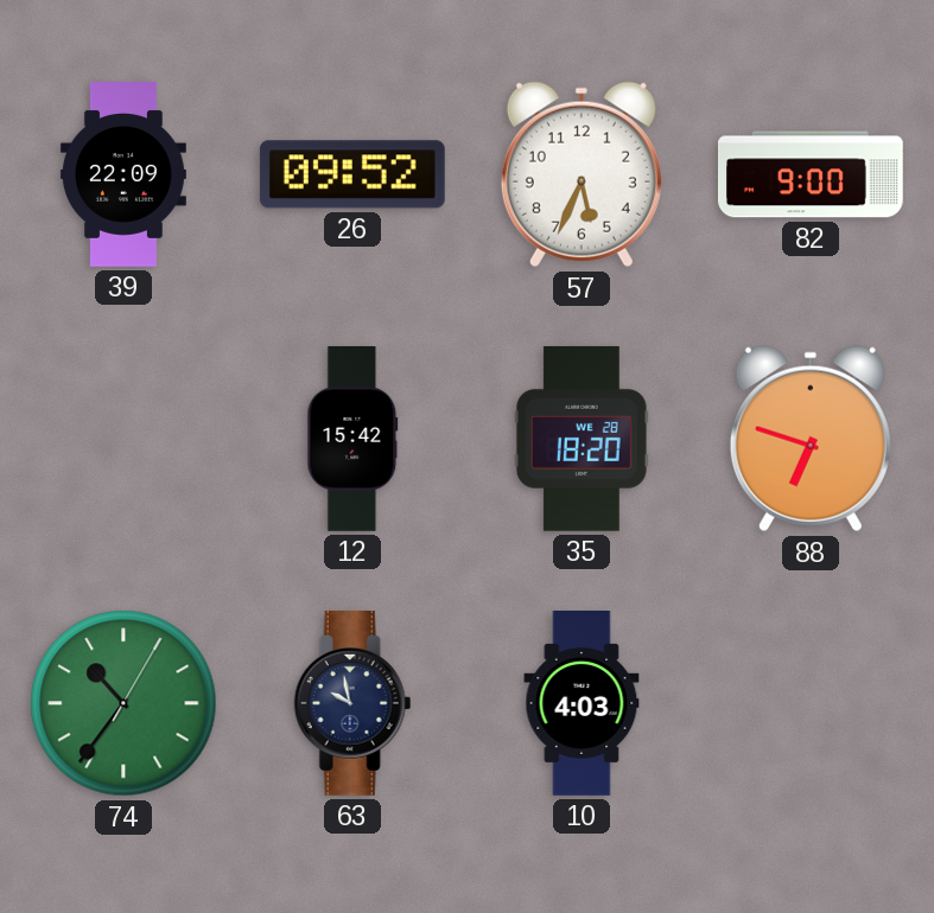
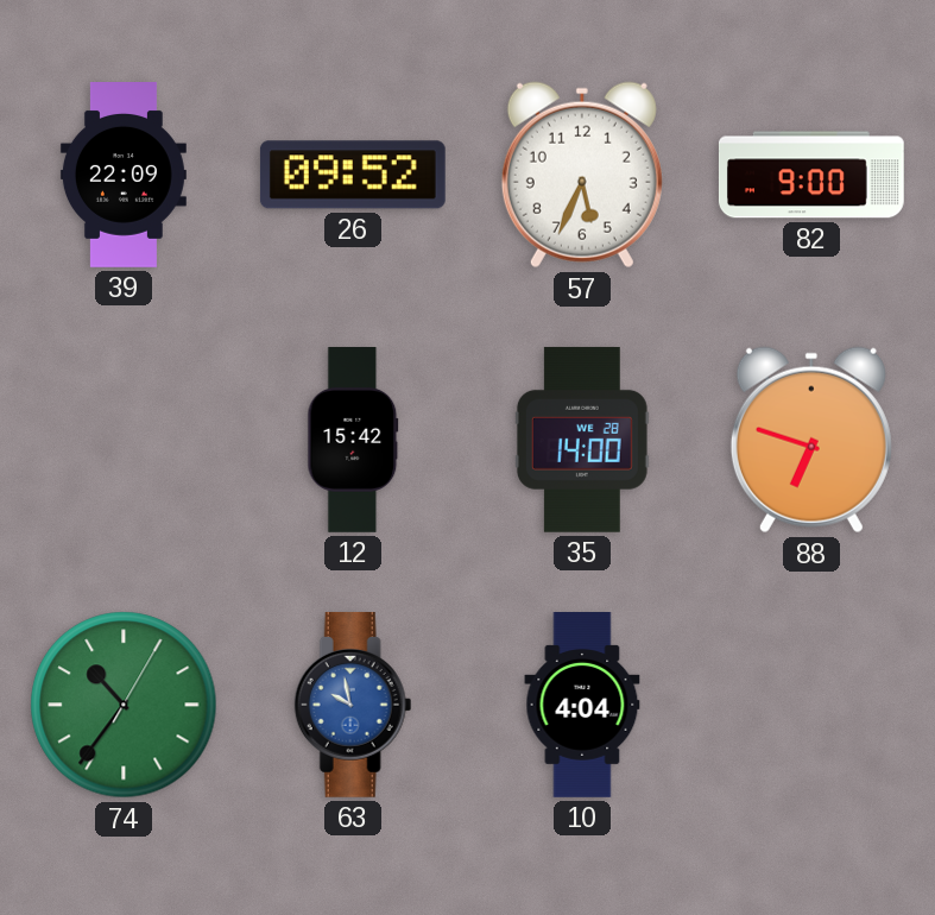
35: 18:20 -> 14:00 (582, 440)
63 dial: navy -> blue (353, 705)
10: 4:03 -> 4:04 (582, 706)
